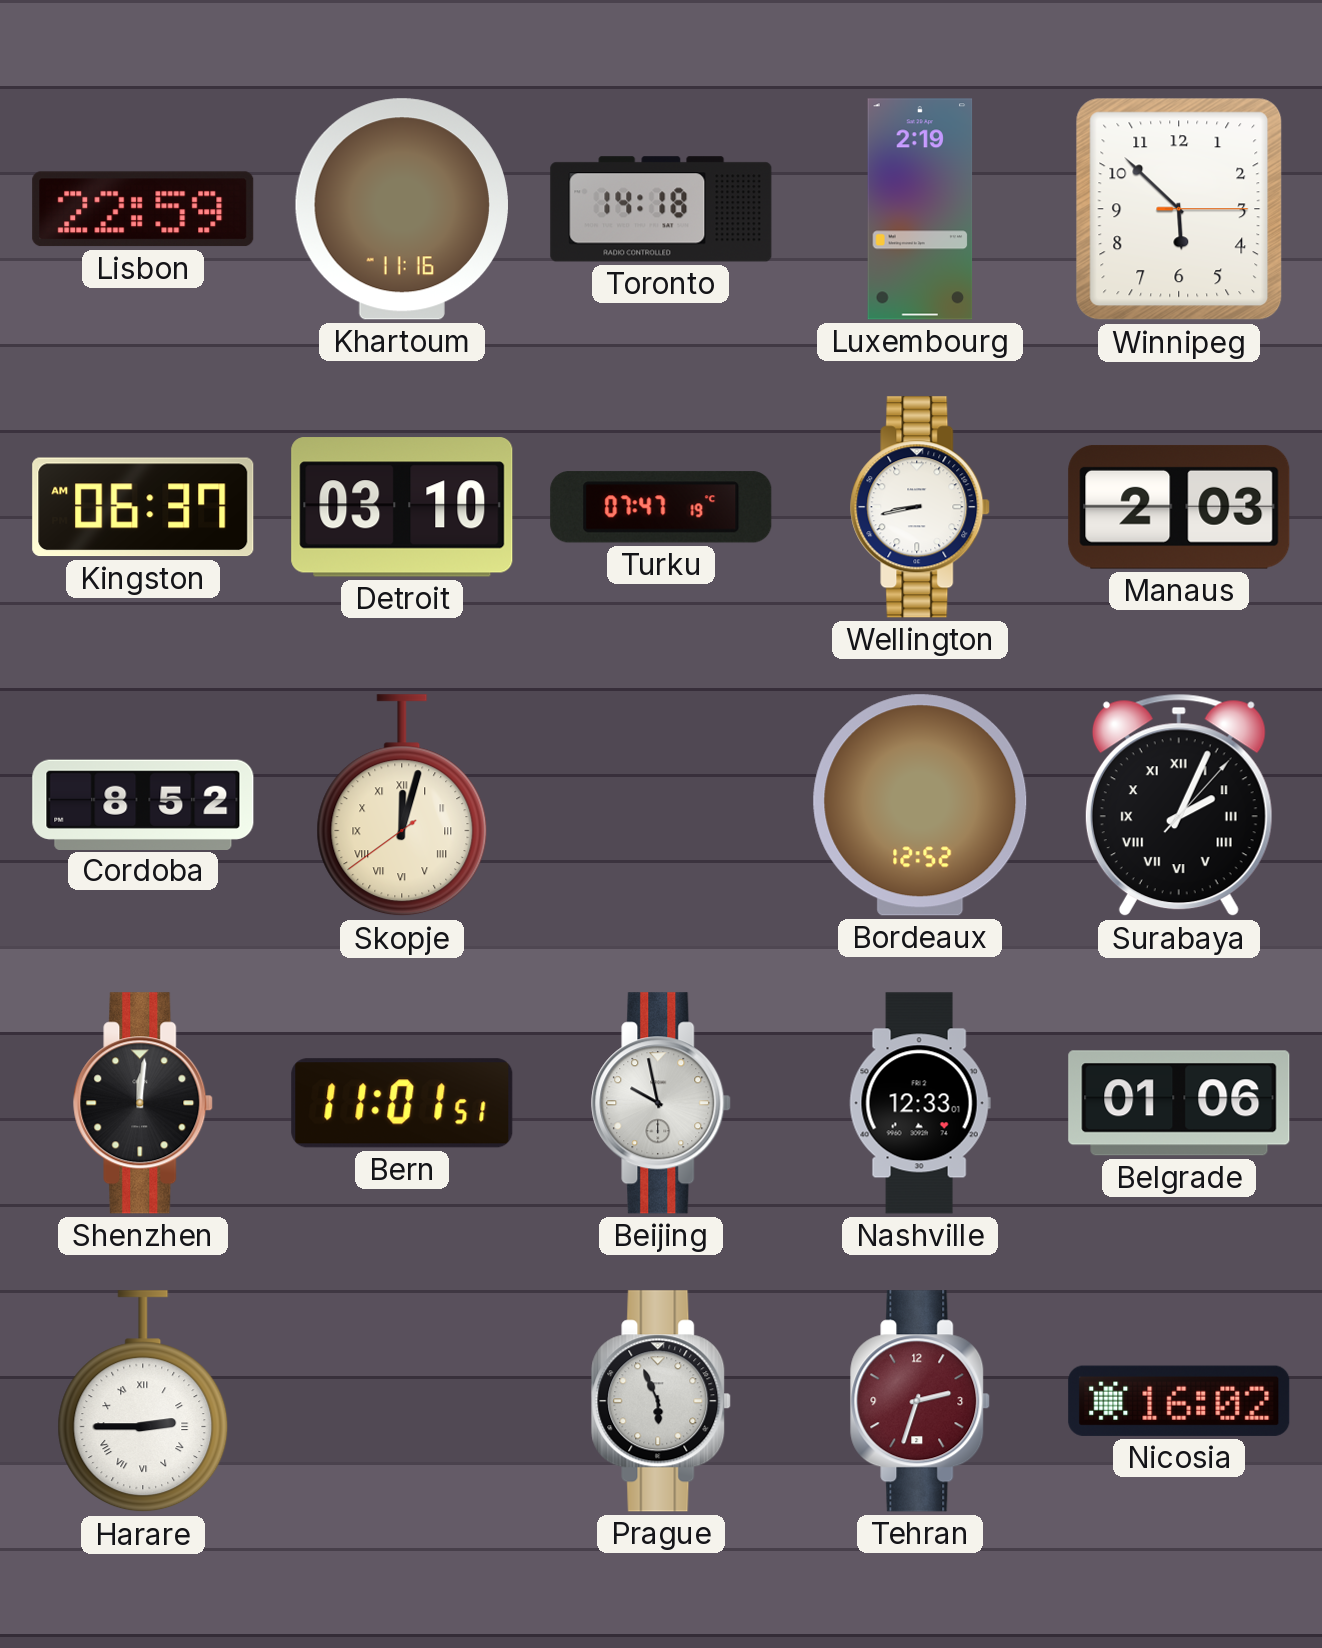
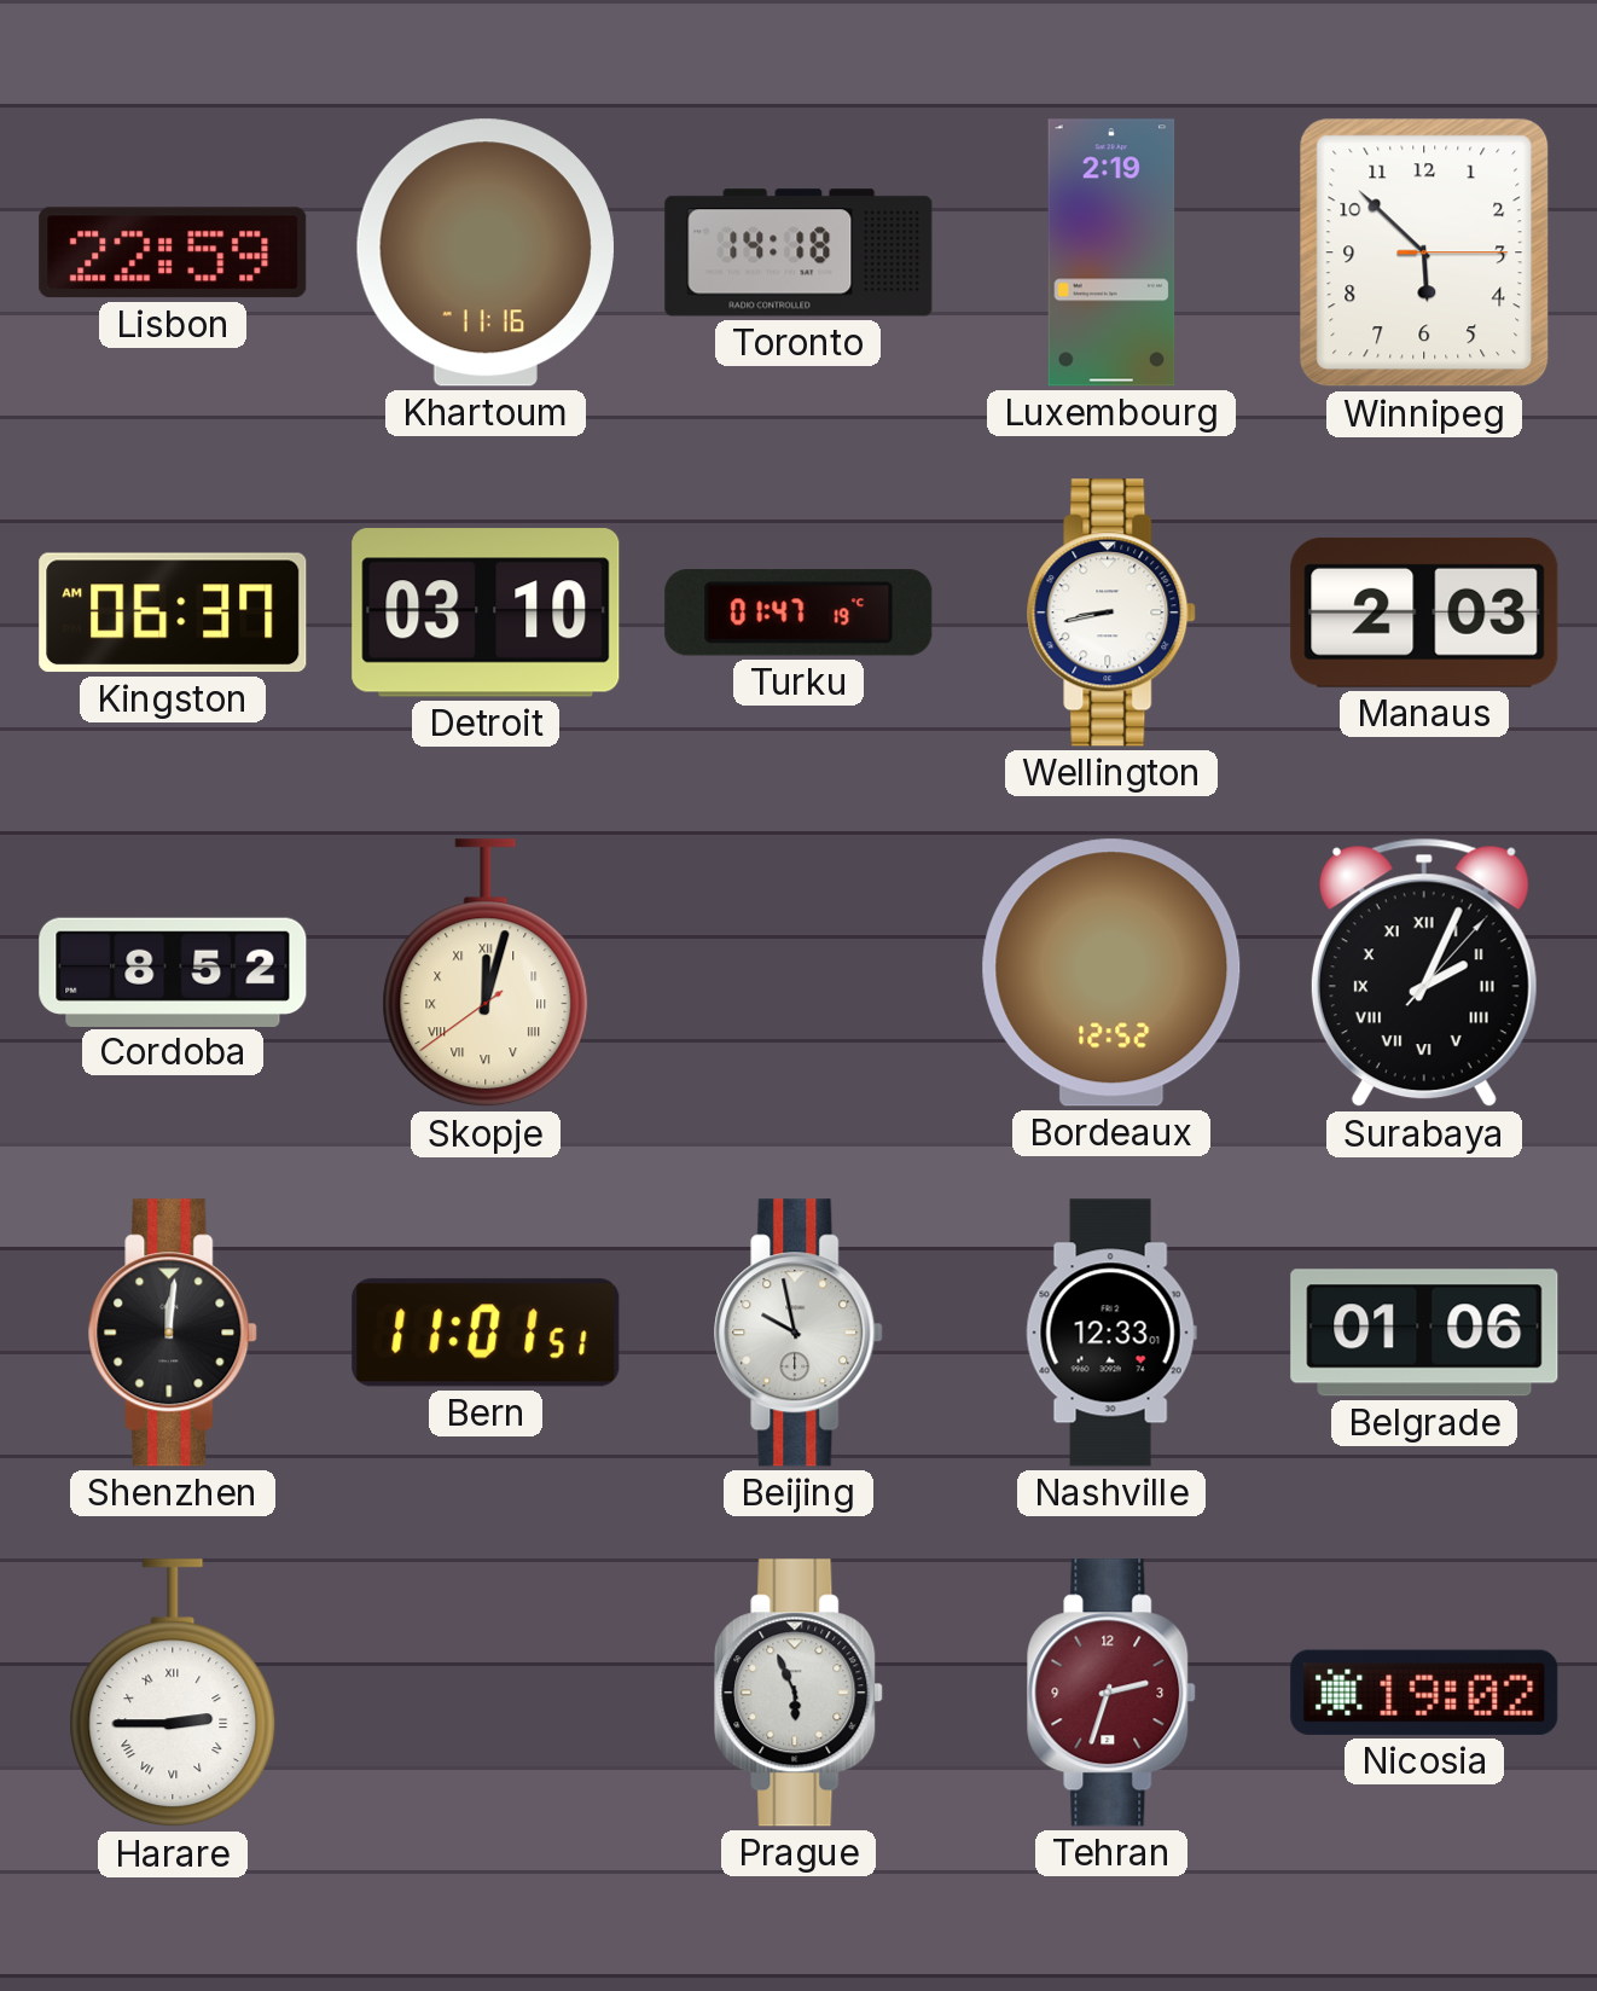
Turku: 07:47 -> 01:47 (798, 613)
Nicosia: 16:02 -> 19:02 (1424, 1693)
